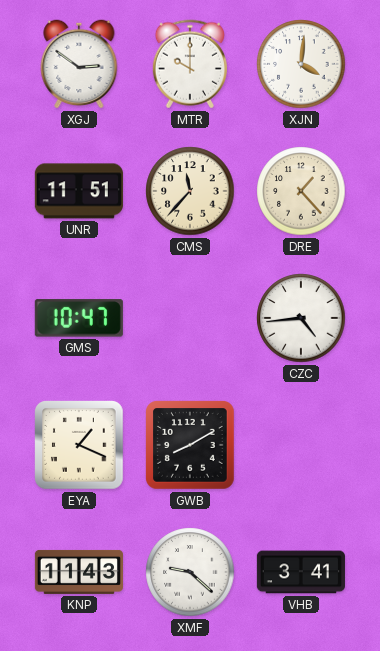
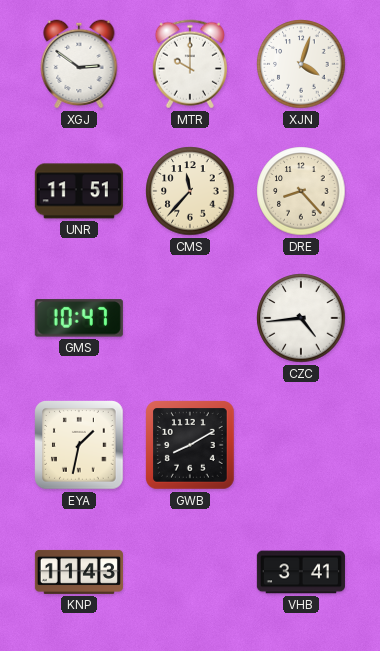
XJN: 4:01 -> 4:03 (301, 64)
DRE: 1:23 -> 8:23 (301, 191)
EYA: 1:19 -> 1:32 (80, 446)
XMF: 9:22 -> none (190, 572)
